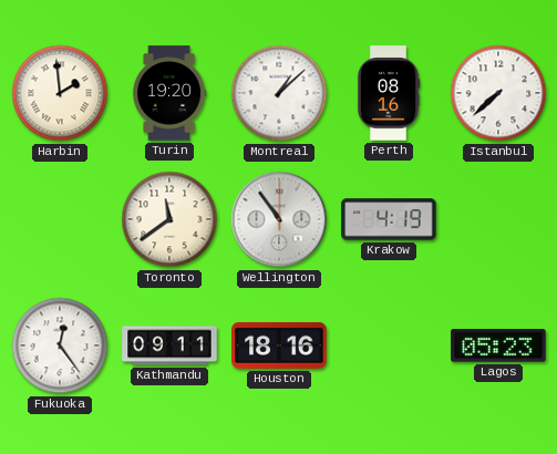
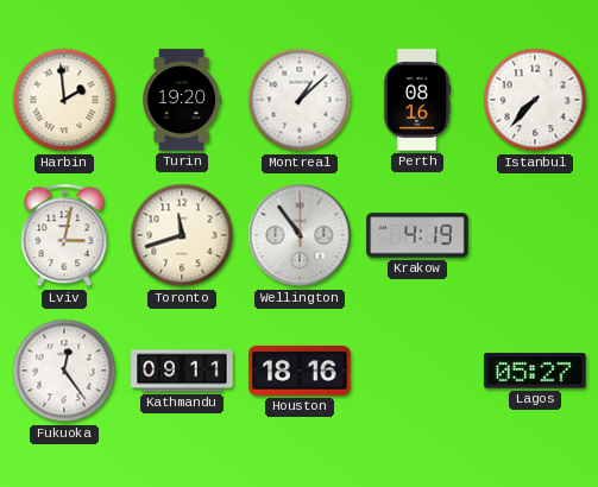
Istanbul: 7:38 -> 7:37 (535, 100)
Lviv: none -> 3:02 (64, 235)
Toronto: 11:39 -> 11:42 (182, 235)
Lagos: 05:23 -> 05:27 (535, 371)
